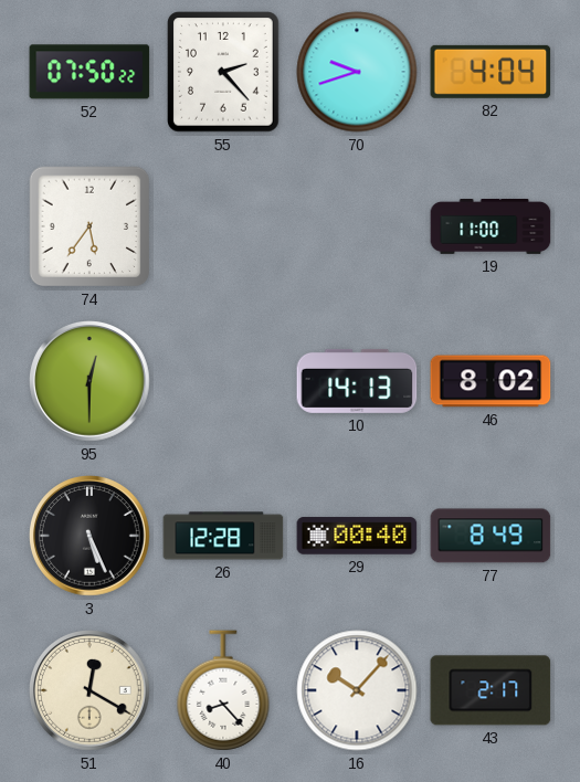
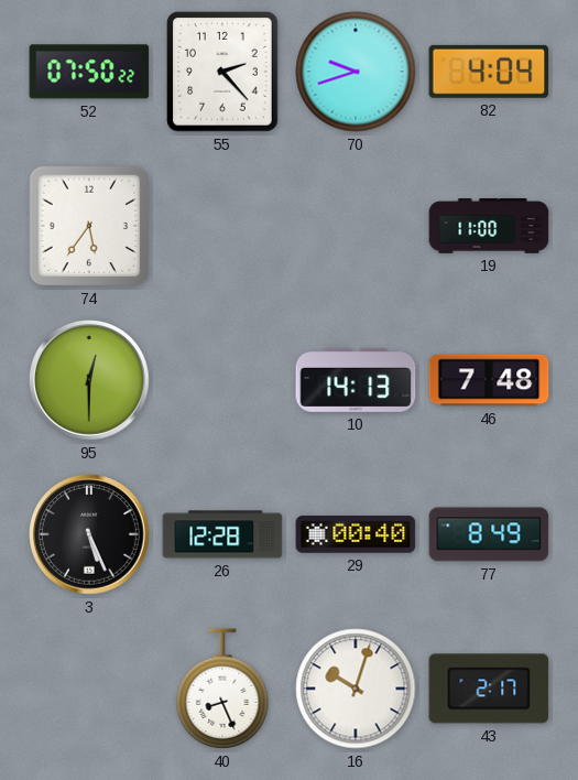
46: 8:02 -> 7:48 (489, 380)
51: 12:20 -> none (91, 691)
40: 8:23 -> 8:26 (222, 689)
16: 10:07 -> 10:03 (356, 689)
